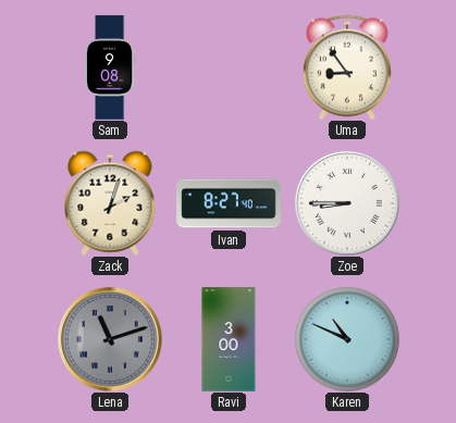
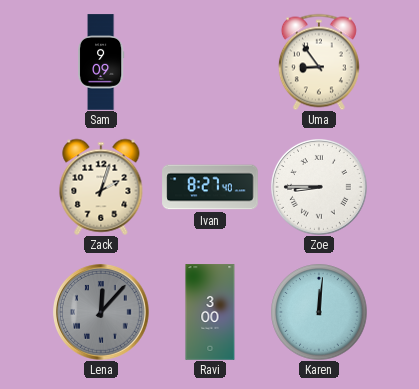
Sam: 9:08 -> 9:09 (101, 62)
Lena: 11:12 -> 12:07 (102, 313)
Karen: 10:49 -> 12:01 (319, 312)
